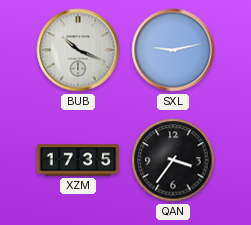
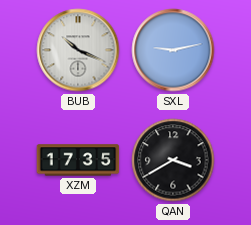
QAN: 3:36 -> 3:40 (173, 160)
